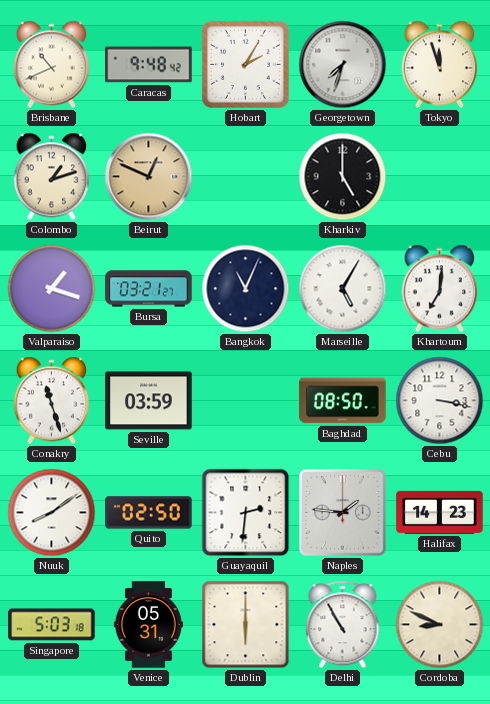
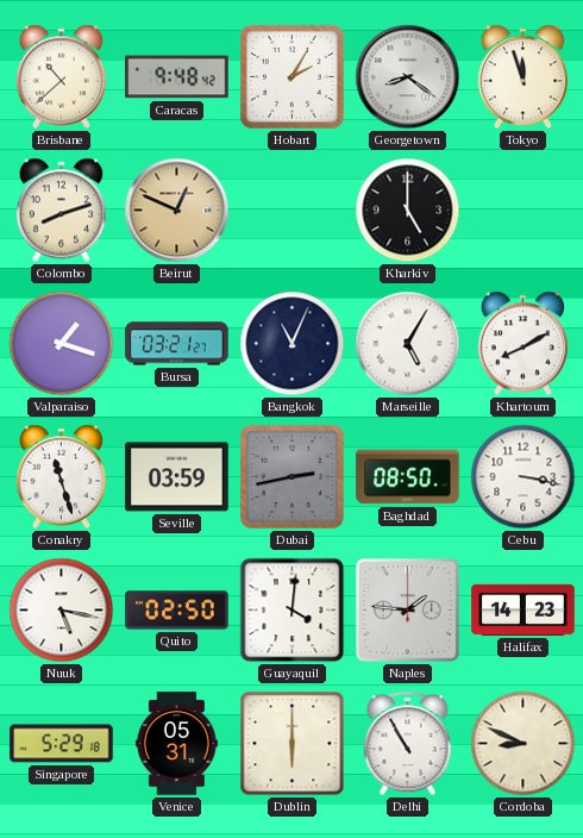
Brisbane: 10:41 -> 10:38 (62, 77)
Georgetown: 7:33 -> 8:21 (408, 77)
Colombo: 1:12 -> 8:12 (62, 211)
Khartoum: 7:01 -> 8:10 (524, 344)
Dubai: none -> 2:43 (291, 476)
Nuuk: 8:09 -> 5:17 (62, 611)
Guayaquil: 2:31 -> 4:01 (293, 611)
Singapore: 5:03 -> 5:29 (62, 744)
